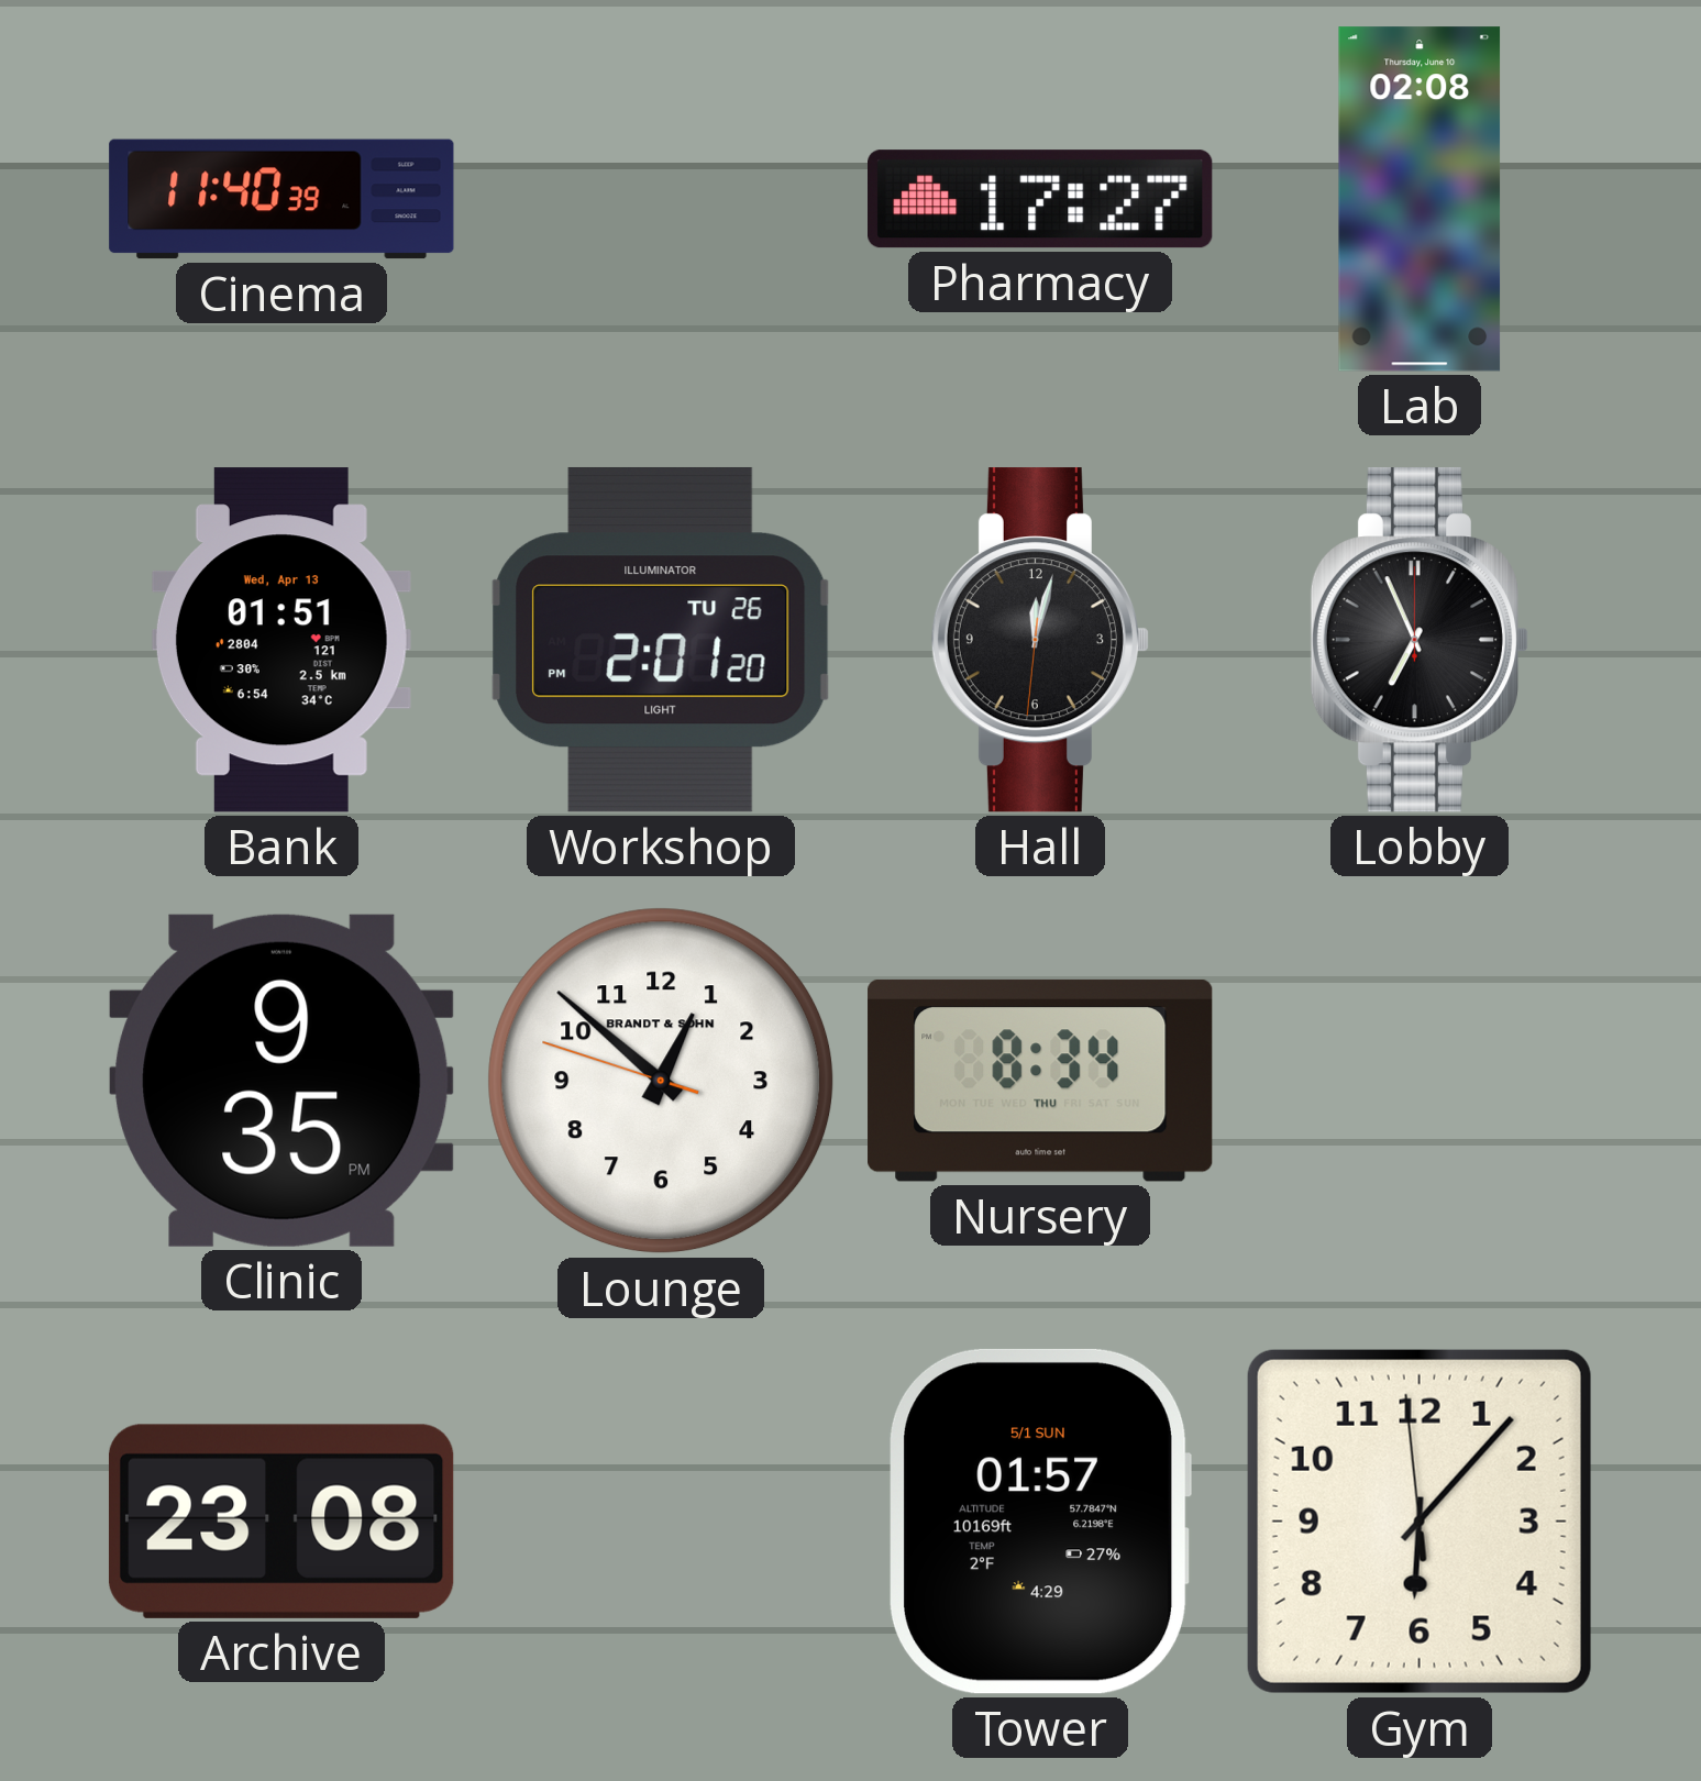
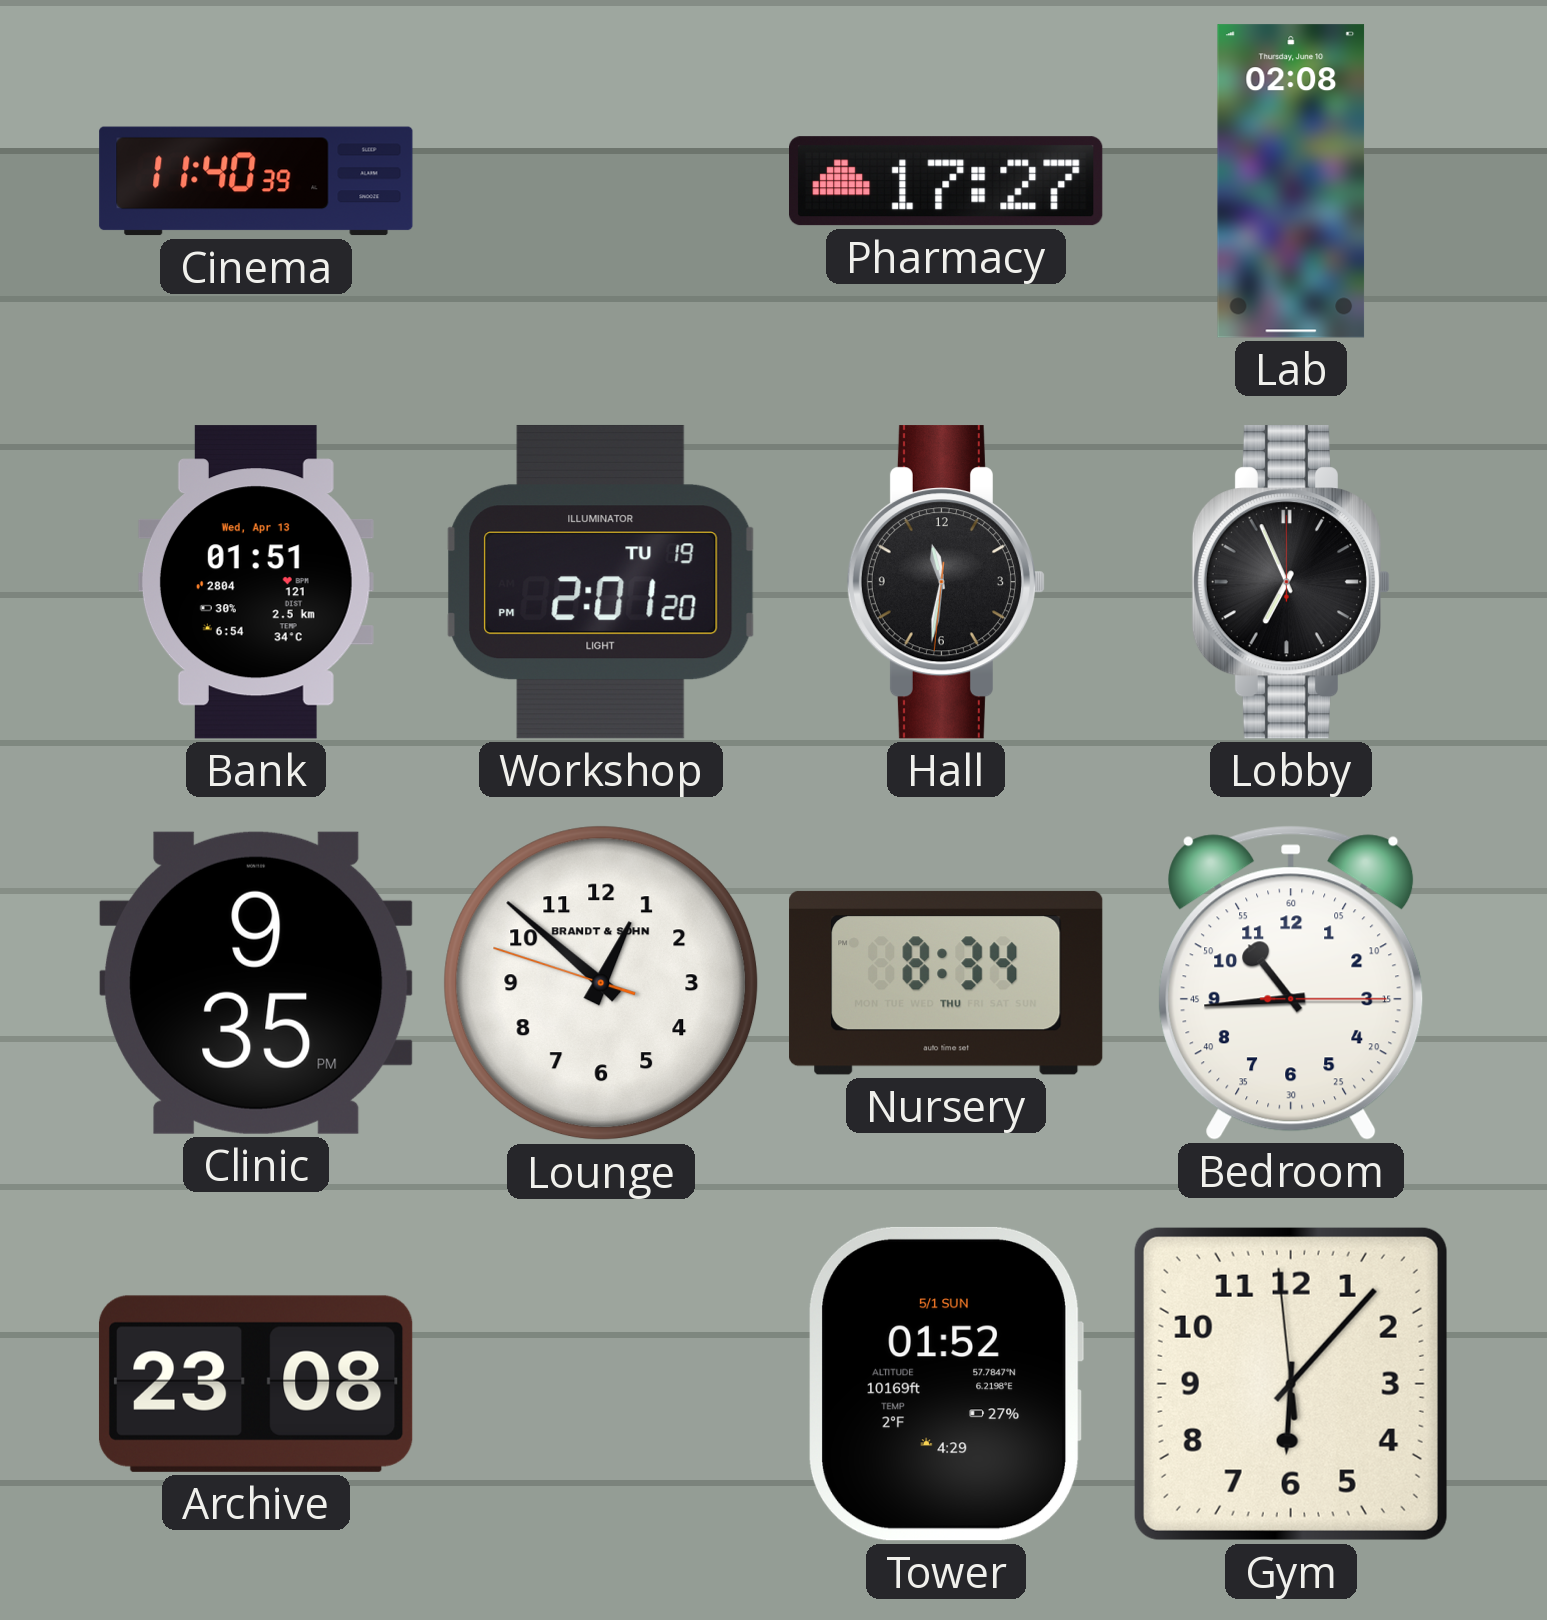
Workshop date: TU 26 -> TU 19 (601, 582)
Hall: 12:02 -> 11:31 (945, 582)
Bedroom: none -> 10:44 (1291, 983)
Tower: 01:57 -> 01:52 (945, 1384)
